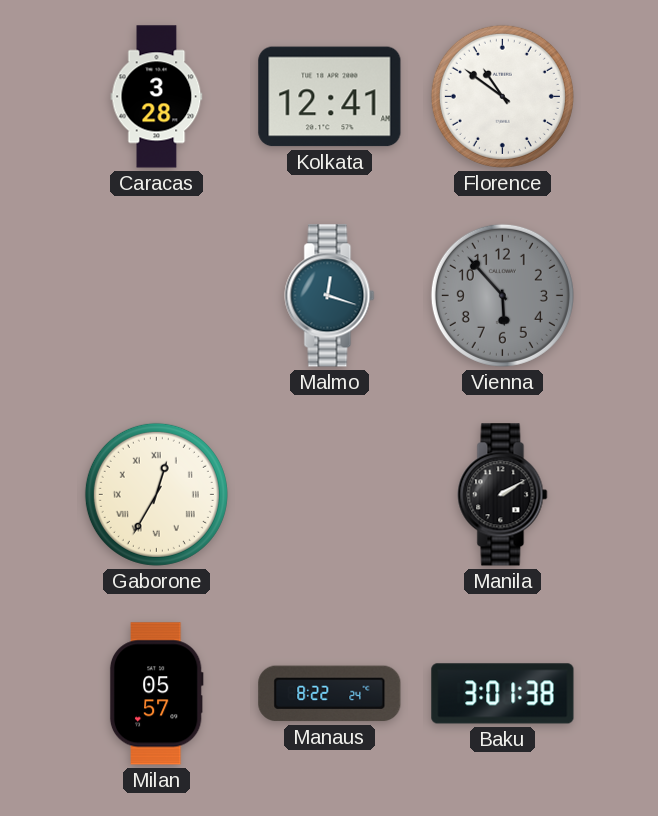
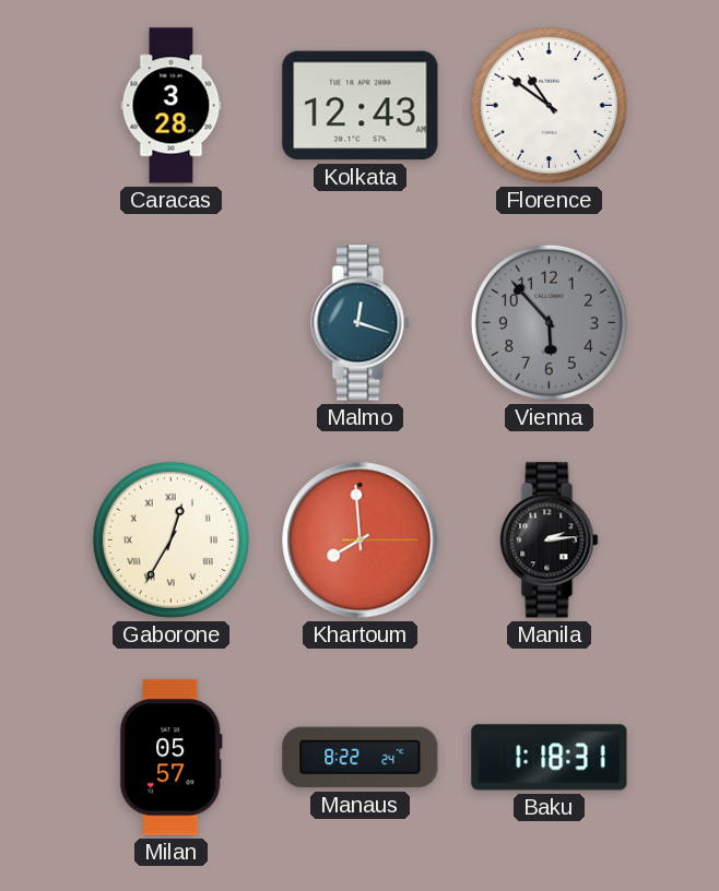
Kolkata: 12:41 -> 12:43 (361, 106)
Khartoum: none -> 7:59 (361, 540)
Manila: 2:10 -> 2:14 (550, 540)
Baku: 3:01 -> 1:18 (550, 758)
